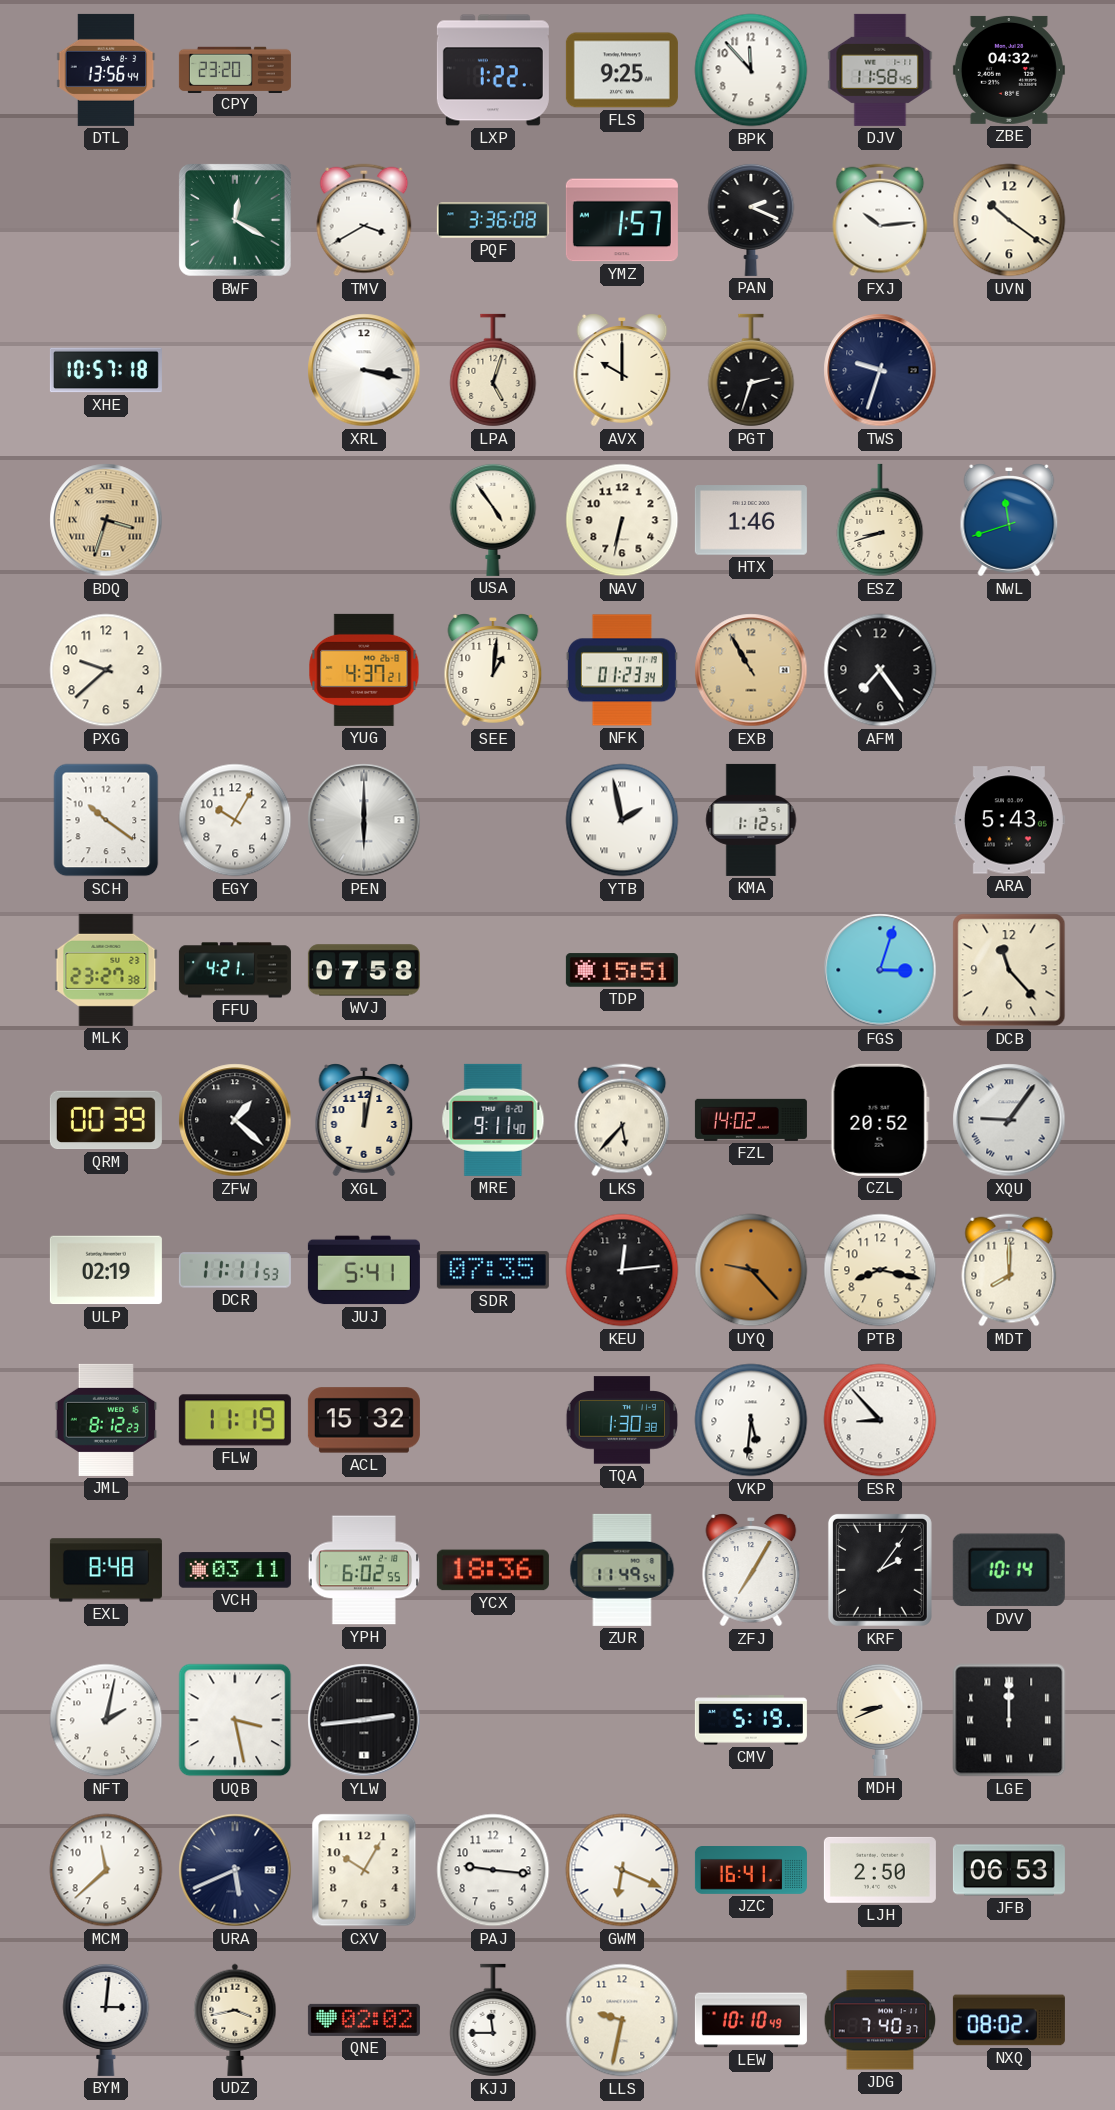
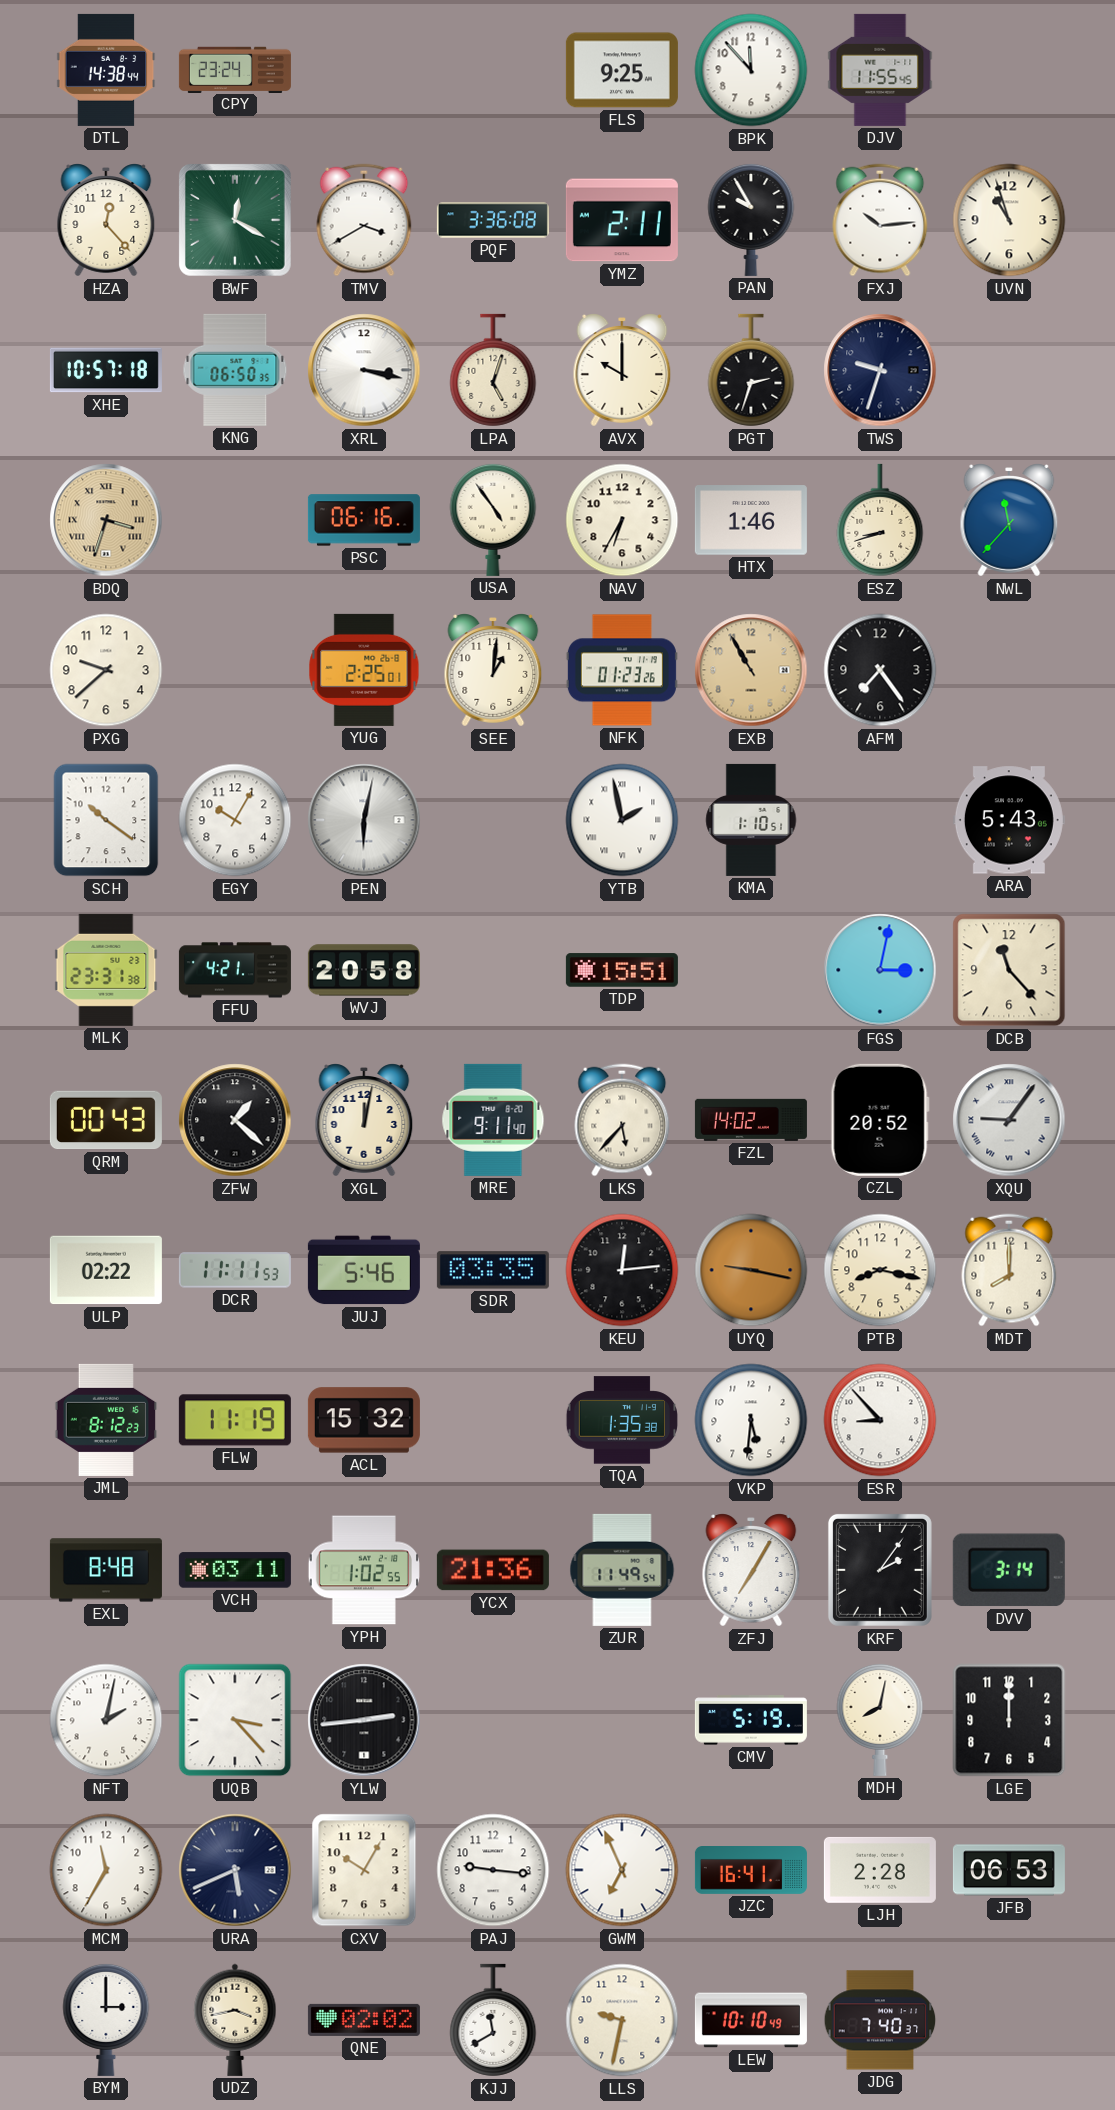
DTL: 13:56 -> 14:38 (106, 70)
CPY: 23:20 -> 23:24 (235, 69)
LXP: 1:22 -> none (493, 70)
DJV: 11:58 -> 11:55 (880, 70)
ZBE: 04:32 -> none (1009, 70)
HZA: none -> 12:23 (106, 220)
YMZ: 1:57 -> 2:11 (622, 220)
PAN: 2:19 -> 9:55 (751, 219)
UVN: 10:21 -> 10:57 (1009, 220)
KNG: none -> 06:50 (235, 370)
PSC: none -> 06:16 (364, 520)
NAV: 6:32 -> 6:35 (622, 520)
NWL: 11:42 -> 11:37 (1009, 520)
YUG: 4:37 -> 2:25 (364, 670)
NFK: 01:23:34 -> 01:23:26 (622, 670)
PEN: 6:00 -> 6:02 (364, 820)
KMA: 1:12 -> 1:10 (751, 820)
MLK: 23:27 -> 23:31 (106, 970)
WVJ: 07:58 -> 20:58 (364, 970)
FGS: 3:03 -> 3:02 (880, 970)
QRM: 00:39 -> 00:43 (106, 1120)
ULP: 02:19 -> 02:22 (106, 1270)
JUJ: 5:41 -> 5:46 (364, 1270)
SDR: 07:35 -> 03:35 (493, 1270)
UYQ: 9:23 -> 9:17 (751, 1270)
TQA: 1:30 -> 1:35 (621, 1420)
YPH: 6:02 -> 1:02 (363, 1570)
YCX: 18:36 -> 21:36 (493, 1570)
DVV: 10:14 -> 3:14 (1009, 1570)
UQB: 3:28 -> 3:23 (235, 1720)
MDH: 8:41 -> 8:02 (880, 1719)
LGE numerals: Roman -> Arabic (1009, 1720)
MCM: 11:38 -> 11:35 (106, 1870)
GWM: 6:19 -> 6:56 (622, 1870)
LJH: 2:50 -> 2:28 (880, 1870)
BYM: 3:01 -> 3:00 (106, 2019)
KJJ: 11:45 -> 11:40 (493, 2020)
NXQ: 08:02 -> none (1009, 2020)
